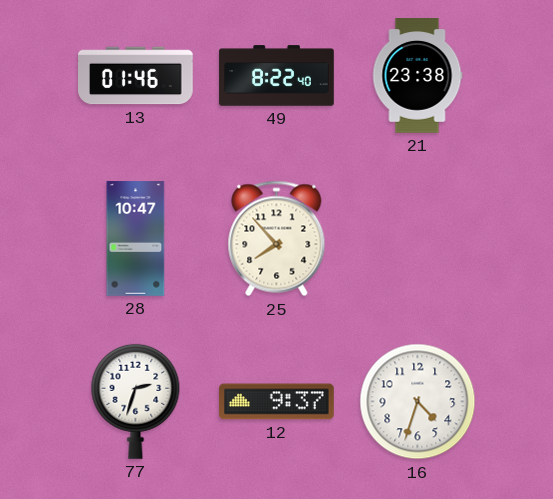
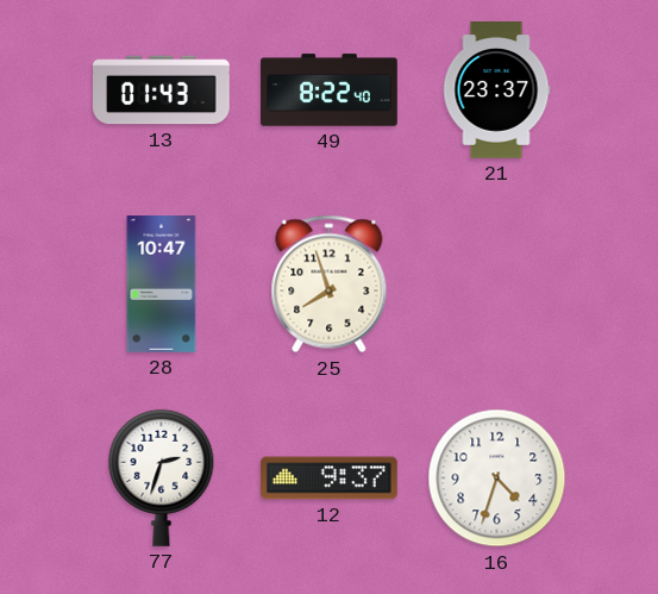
13: 01:46 -> 01:43 (162, 90)
21: 23:38 -> 23:37 (496, 90)
25: 7:53 -> 7:57 (330, 285)
